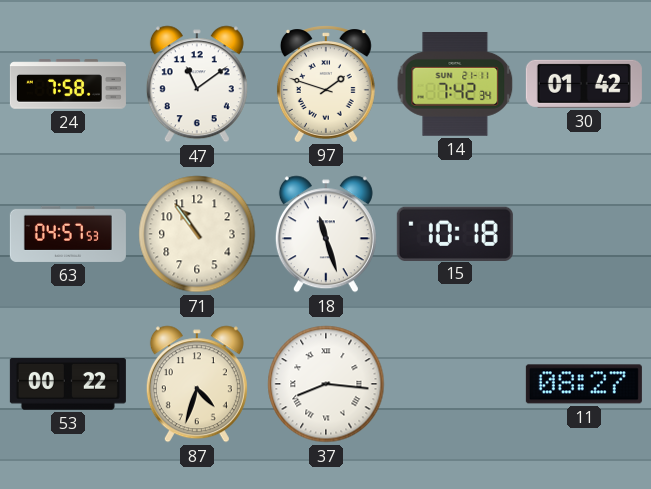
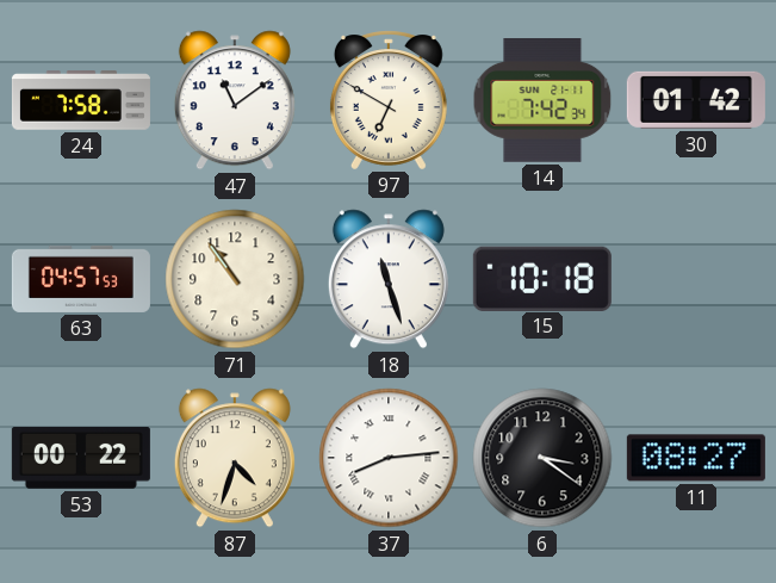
97: 1:48 -> 6:50 (389, 100)
37: 8:16 -> 8:14 (389, 458)
6: none -> 3:21 (542, 458)
